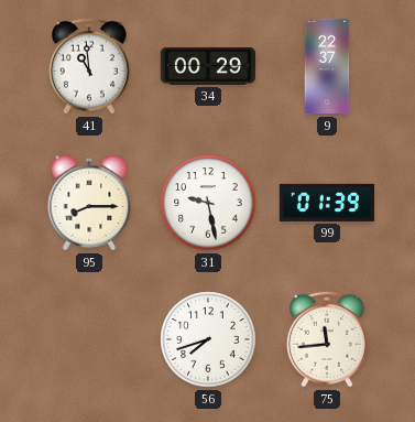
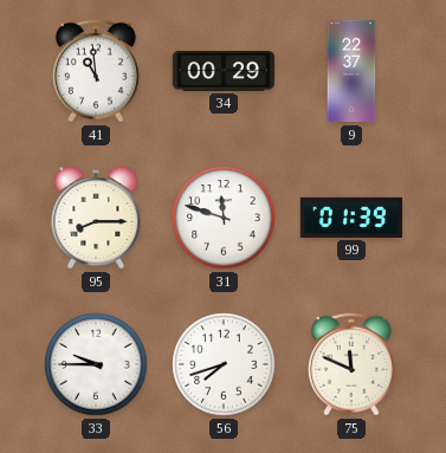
31: 9:28 -> 11:48 (224, 218)
33: none -> 9:45 (96, 364)
75: 11:44 -> 11:49 (351, 364)
